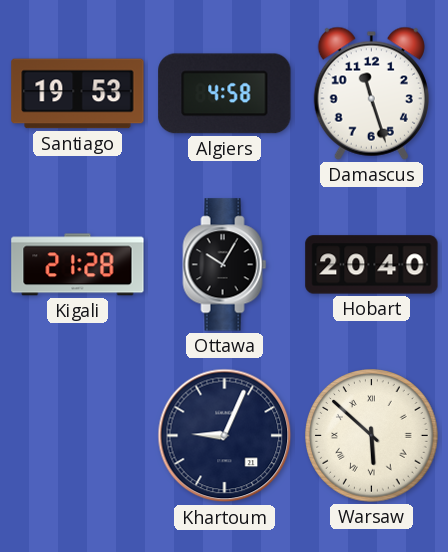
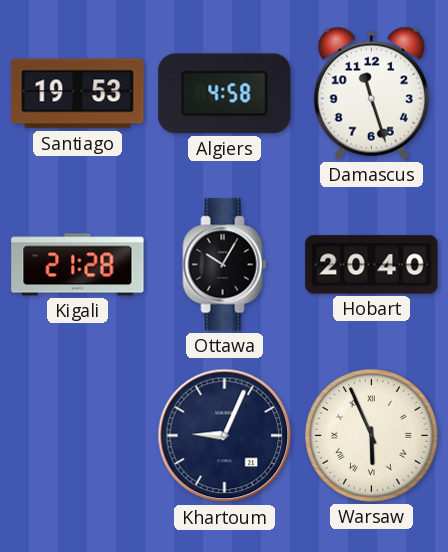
Warsaw: 5:52 -> 5:56 (372, 436)
